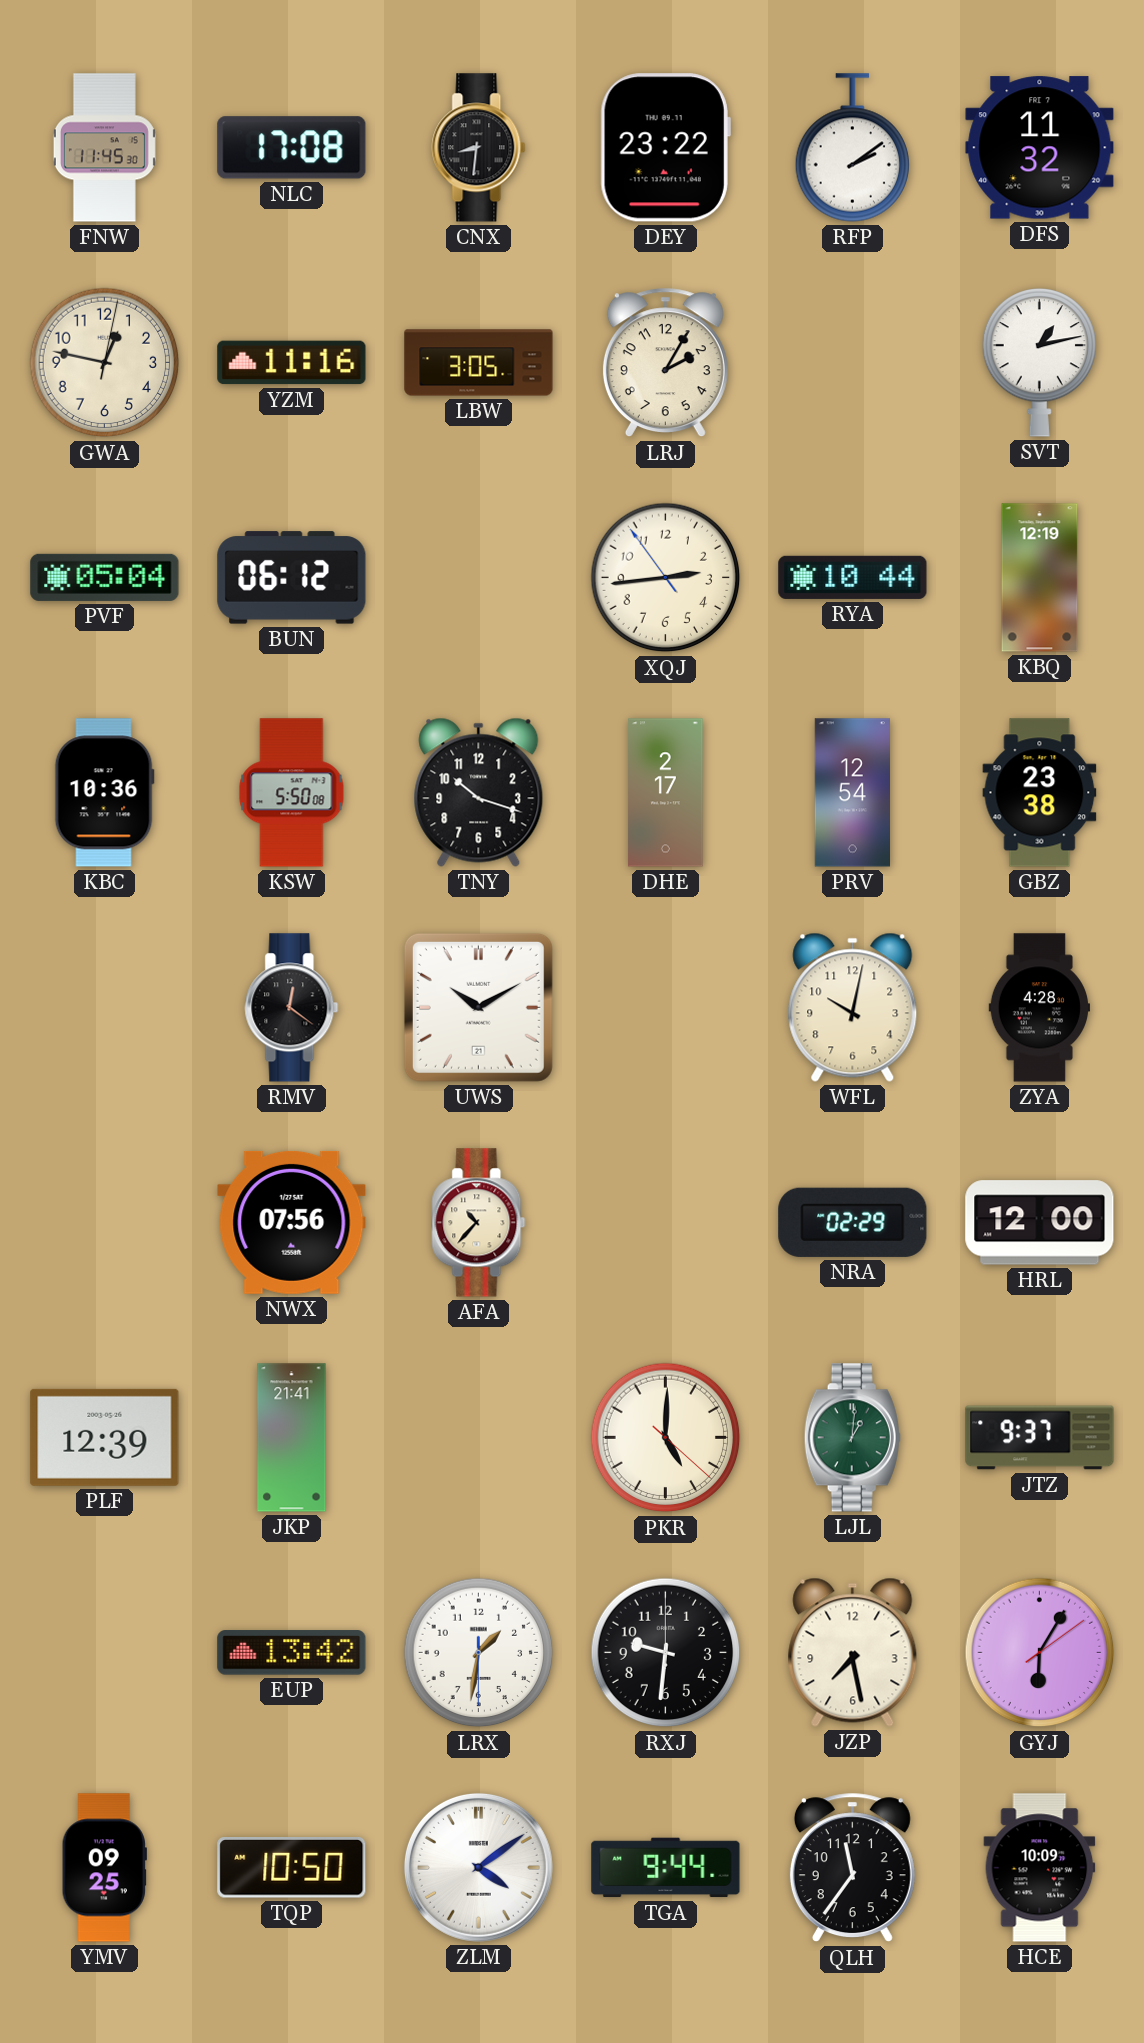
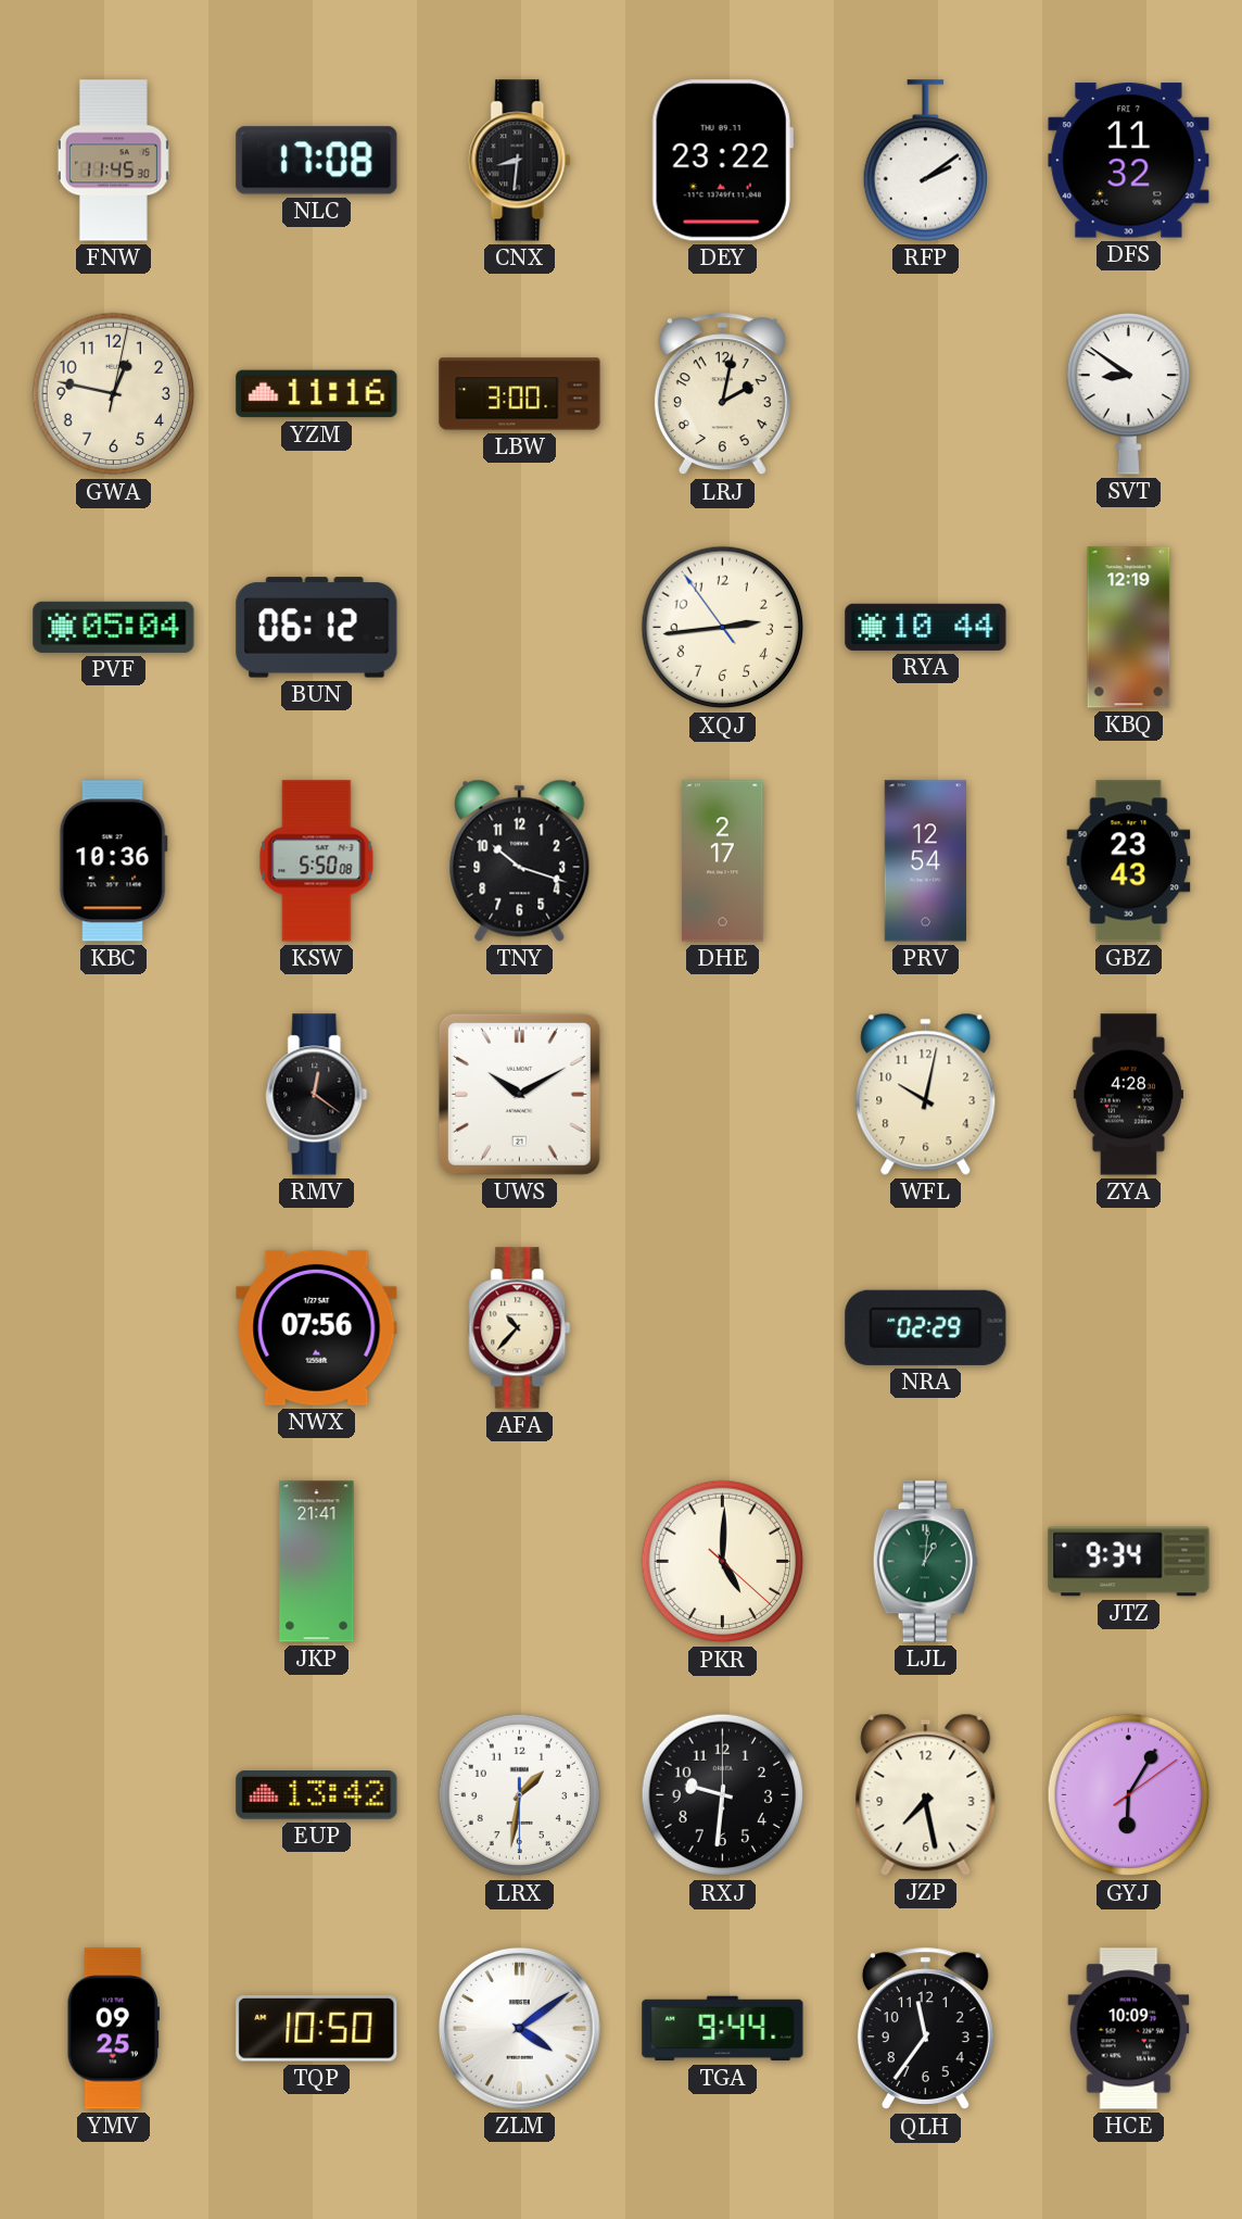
LBW: 3:05 -> 3:00 (520, 394)
LRJ: 2:05 -> 2:02 (722, 394)
SVT: 1:13 -> 8:51 (1128, 394)
GBZ: 23:38 -> 23:43 (1129, 861)
HRL: 12:00 -> none (1040, 1223)
PLF: 12:39 -> none (105, 1437)
JTZ: 9:37 -> 9:34 (1129, 1562)
